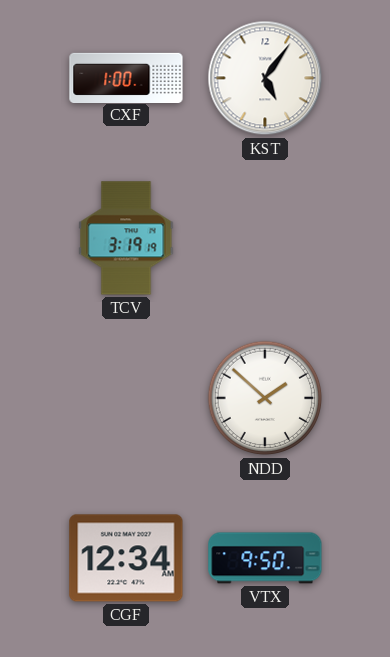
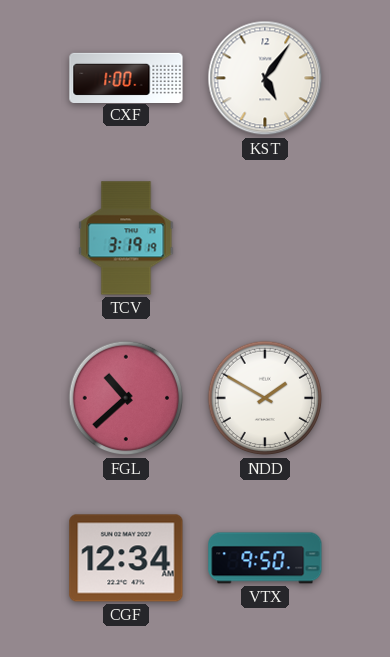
FGL: none -> 10:38 (126, 398)
NDD: 1:52 -> 1:50 (265, 398)
